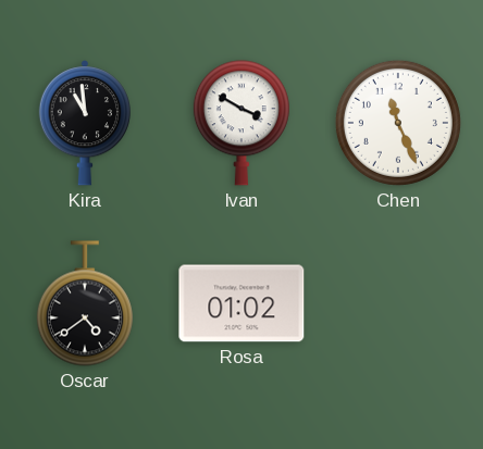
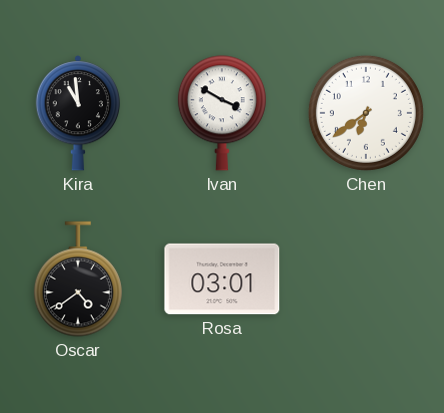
Chen: 11:26 -> 6:39 (366, 113)
Rosa: 01:02 -> 03:01 (222, 279)
